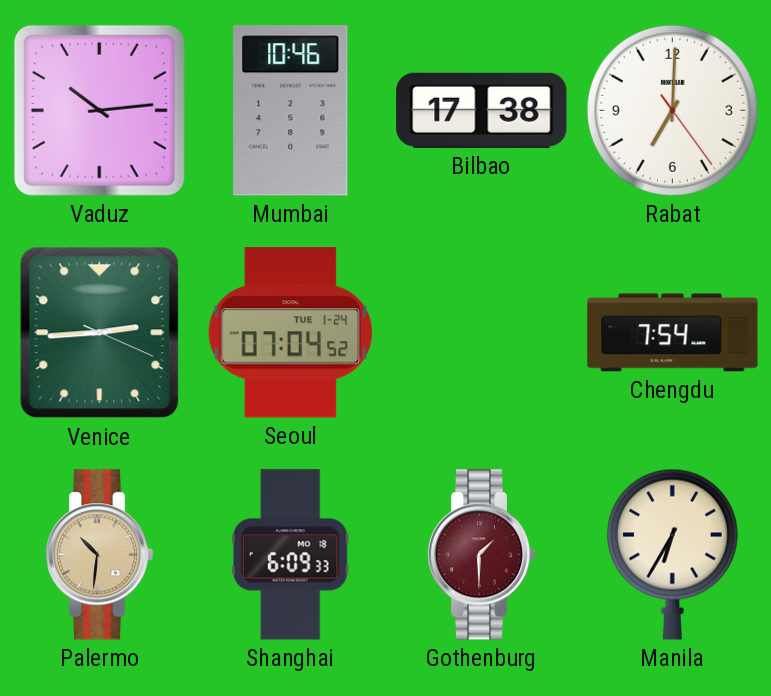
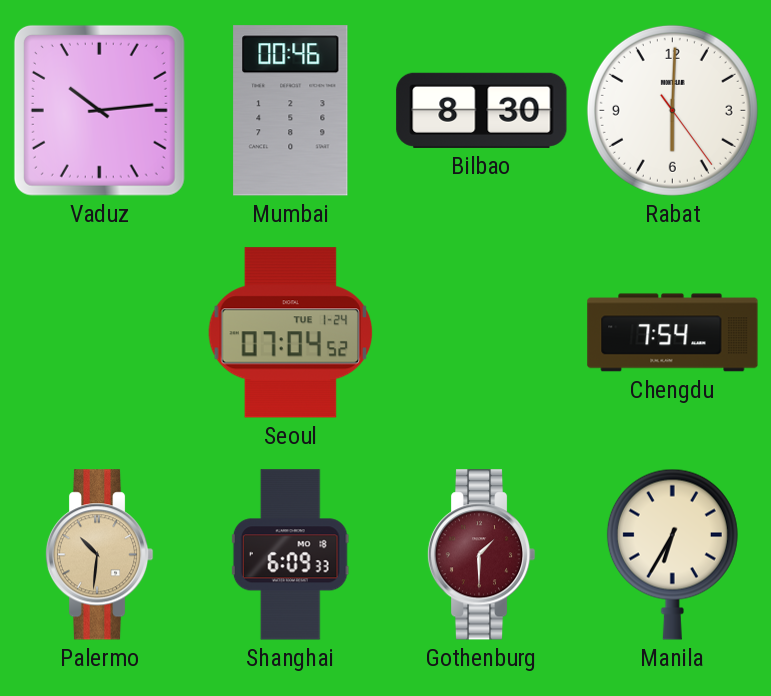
Mumbai: 10:46 -> 00:46 (291, 111)
Bilbao: 17:38 -> 8:30 (482, 110)
Rabat: 7:00 -> 6:00 (672, 110)
Venice: 2:44 -> none (100, 333)
